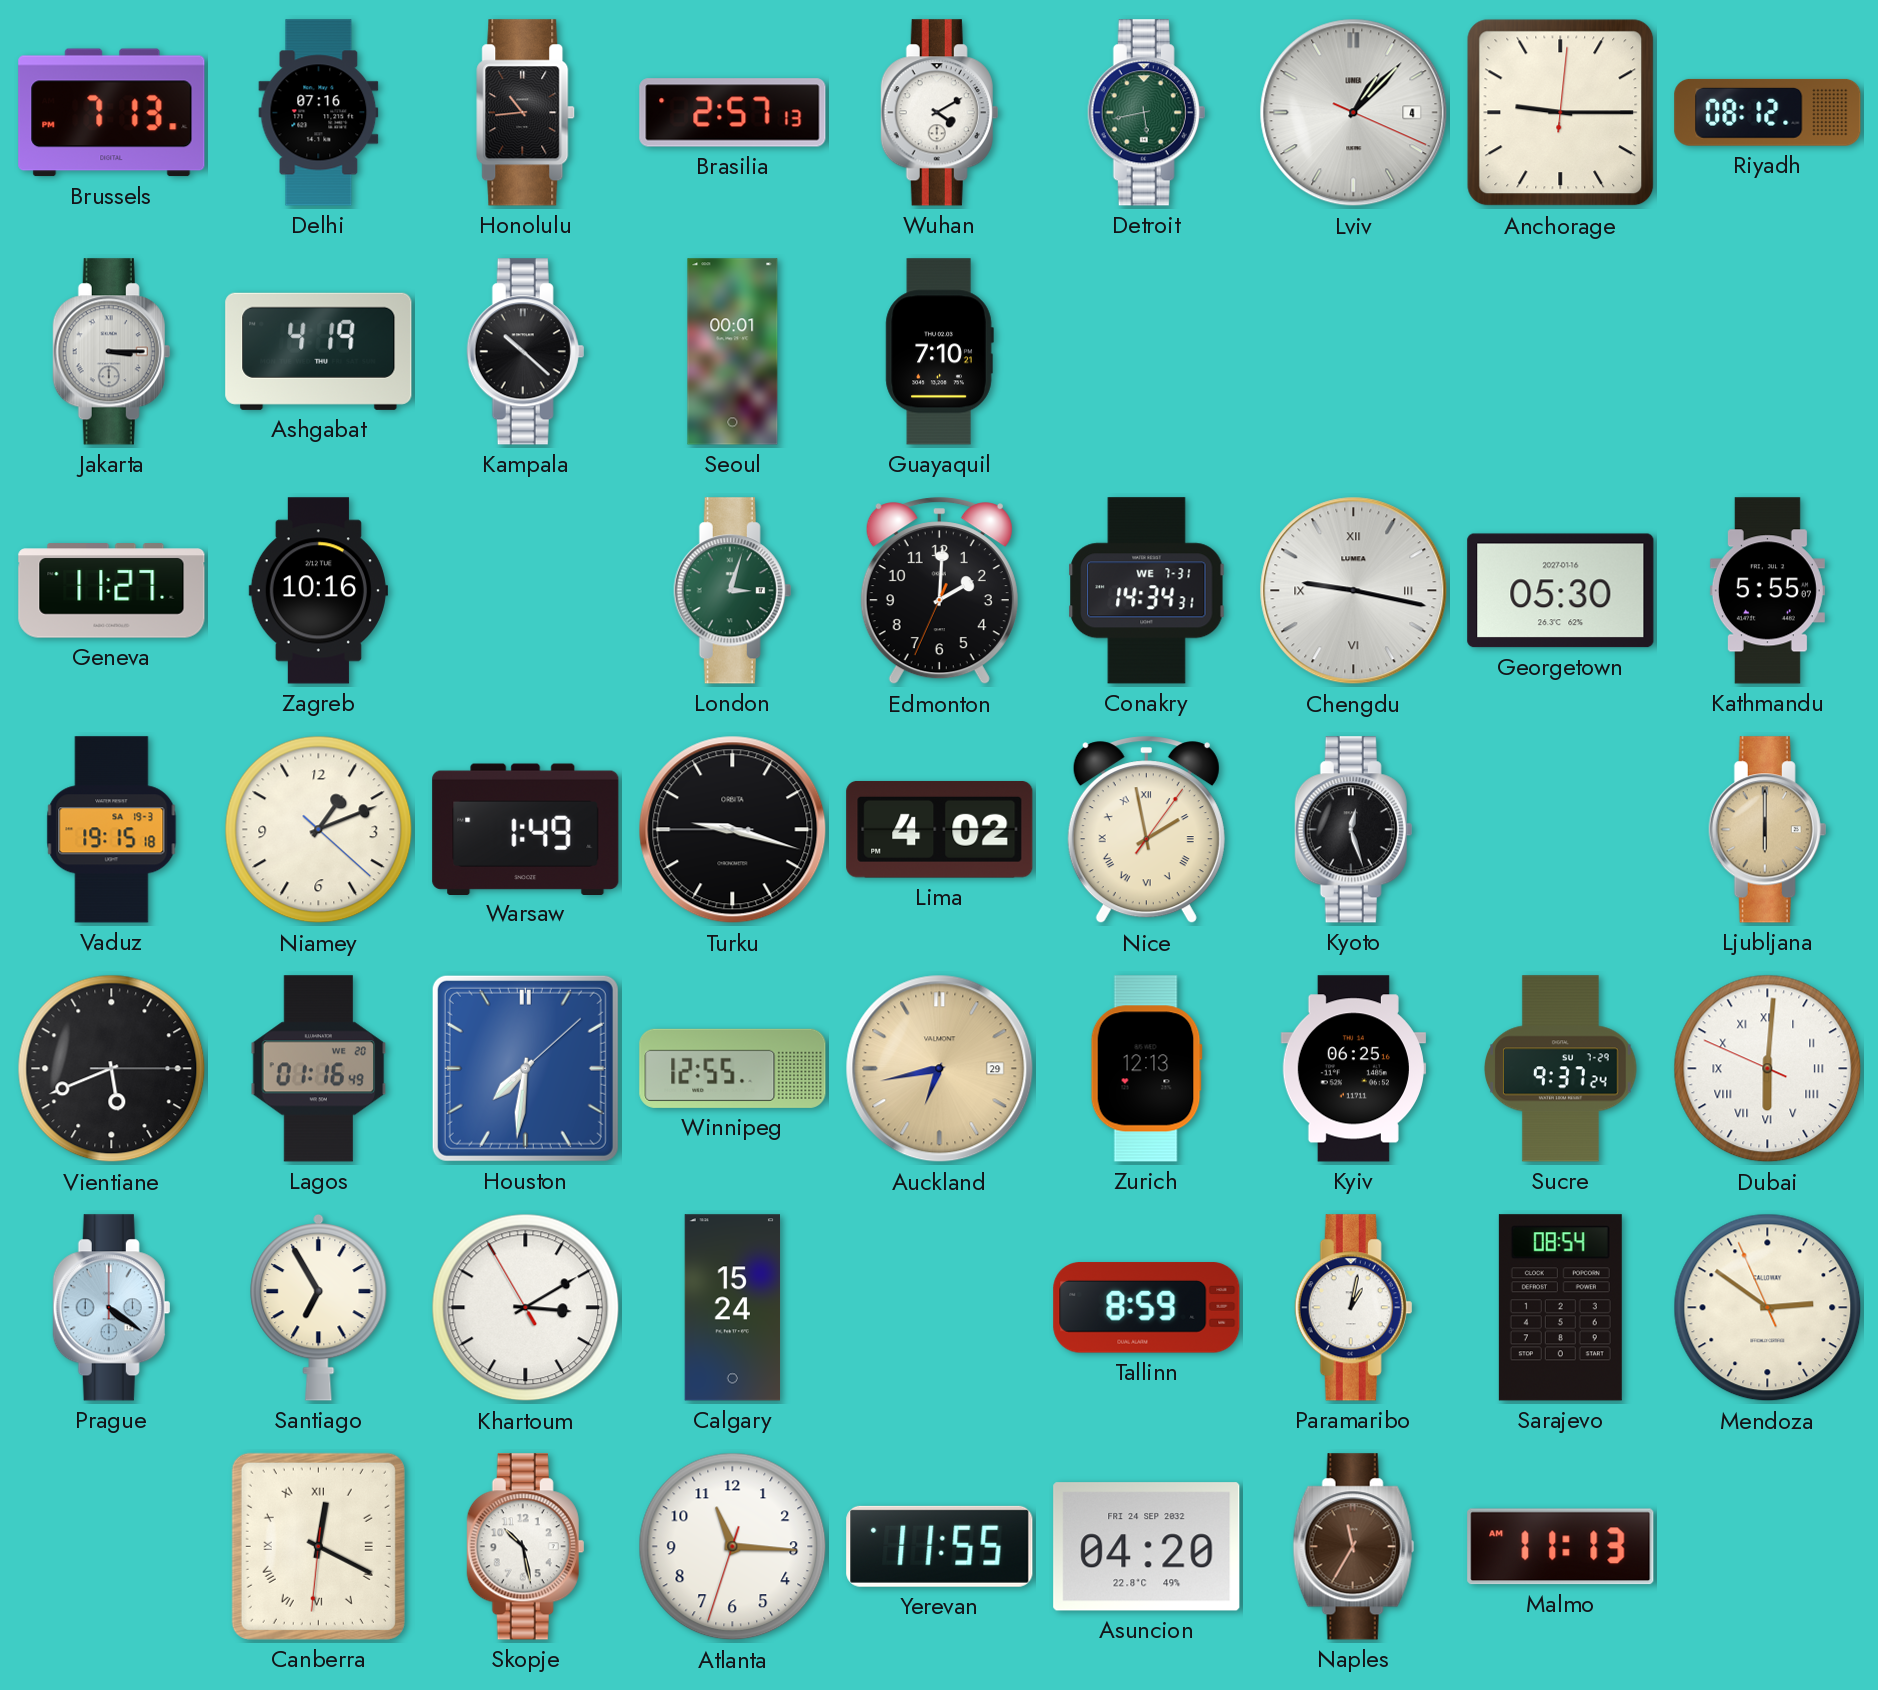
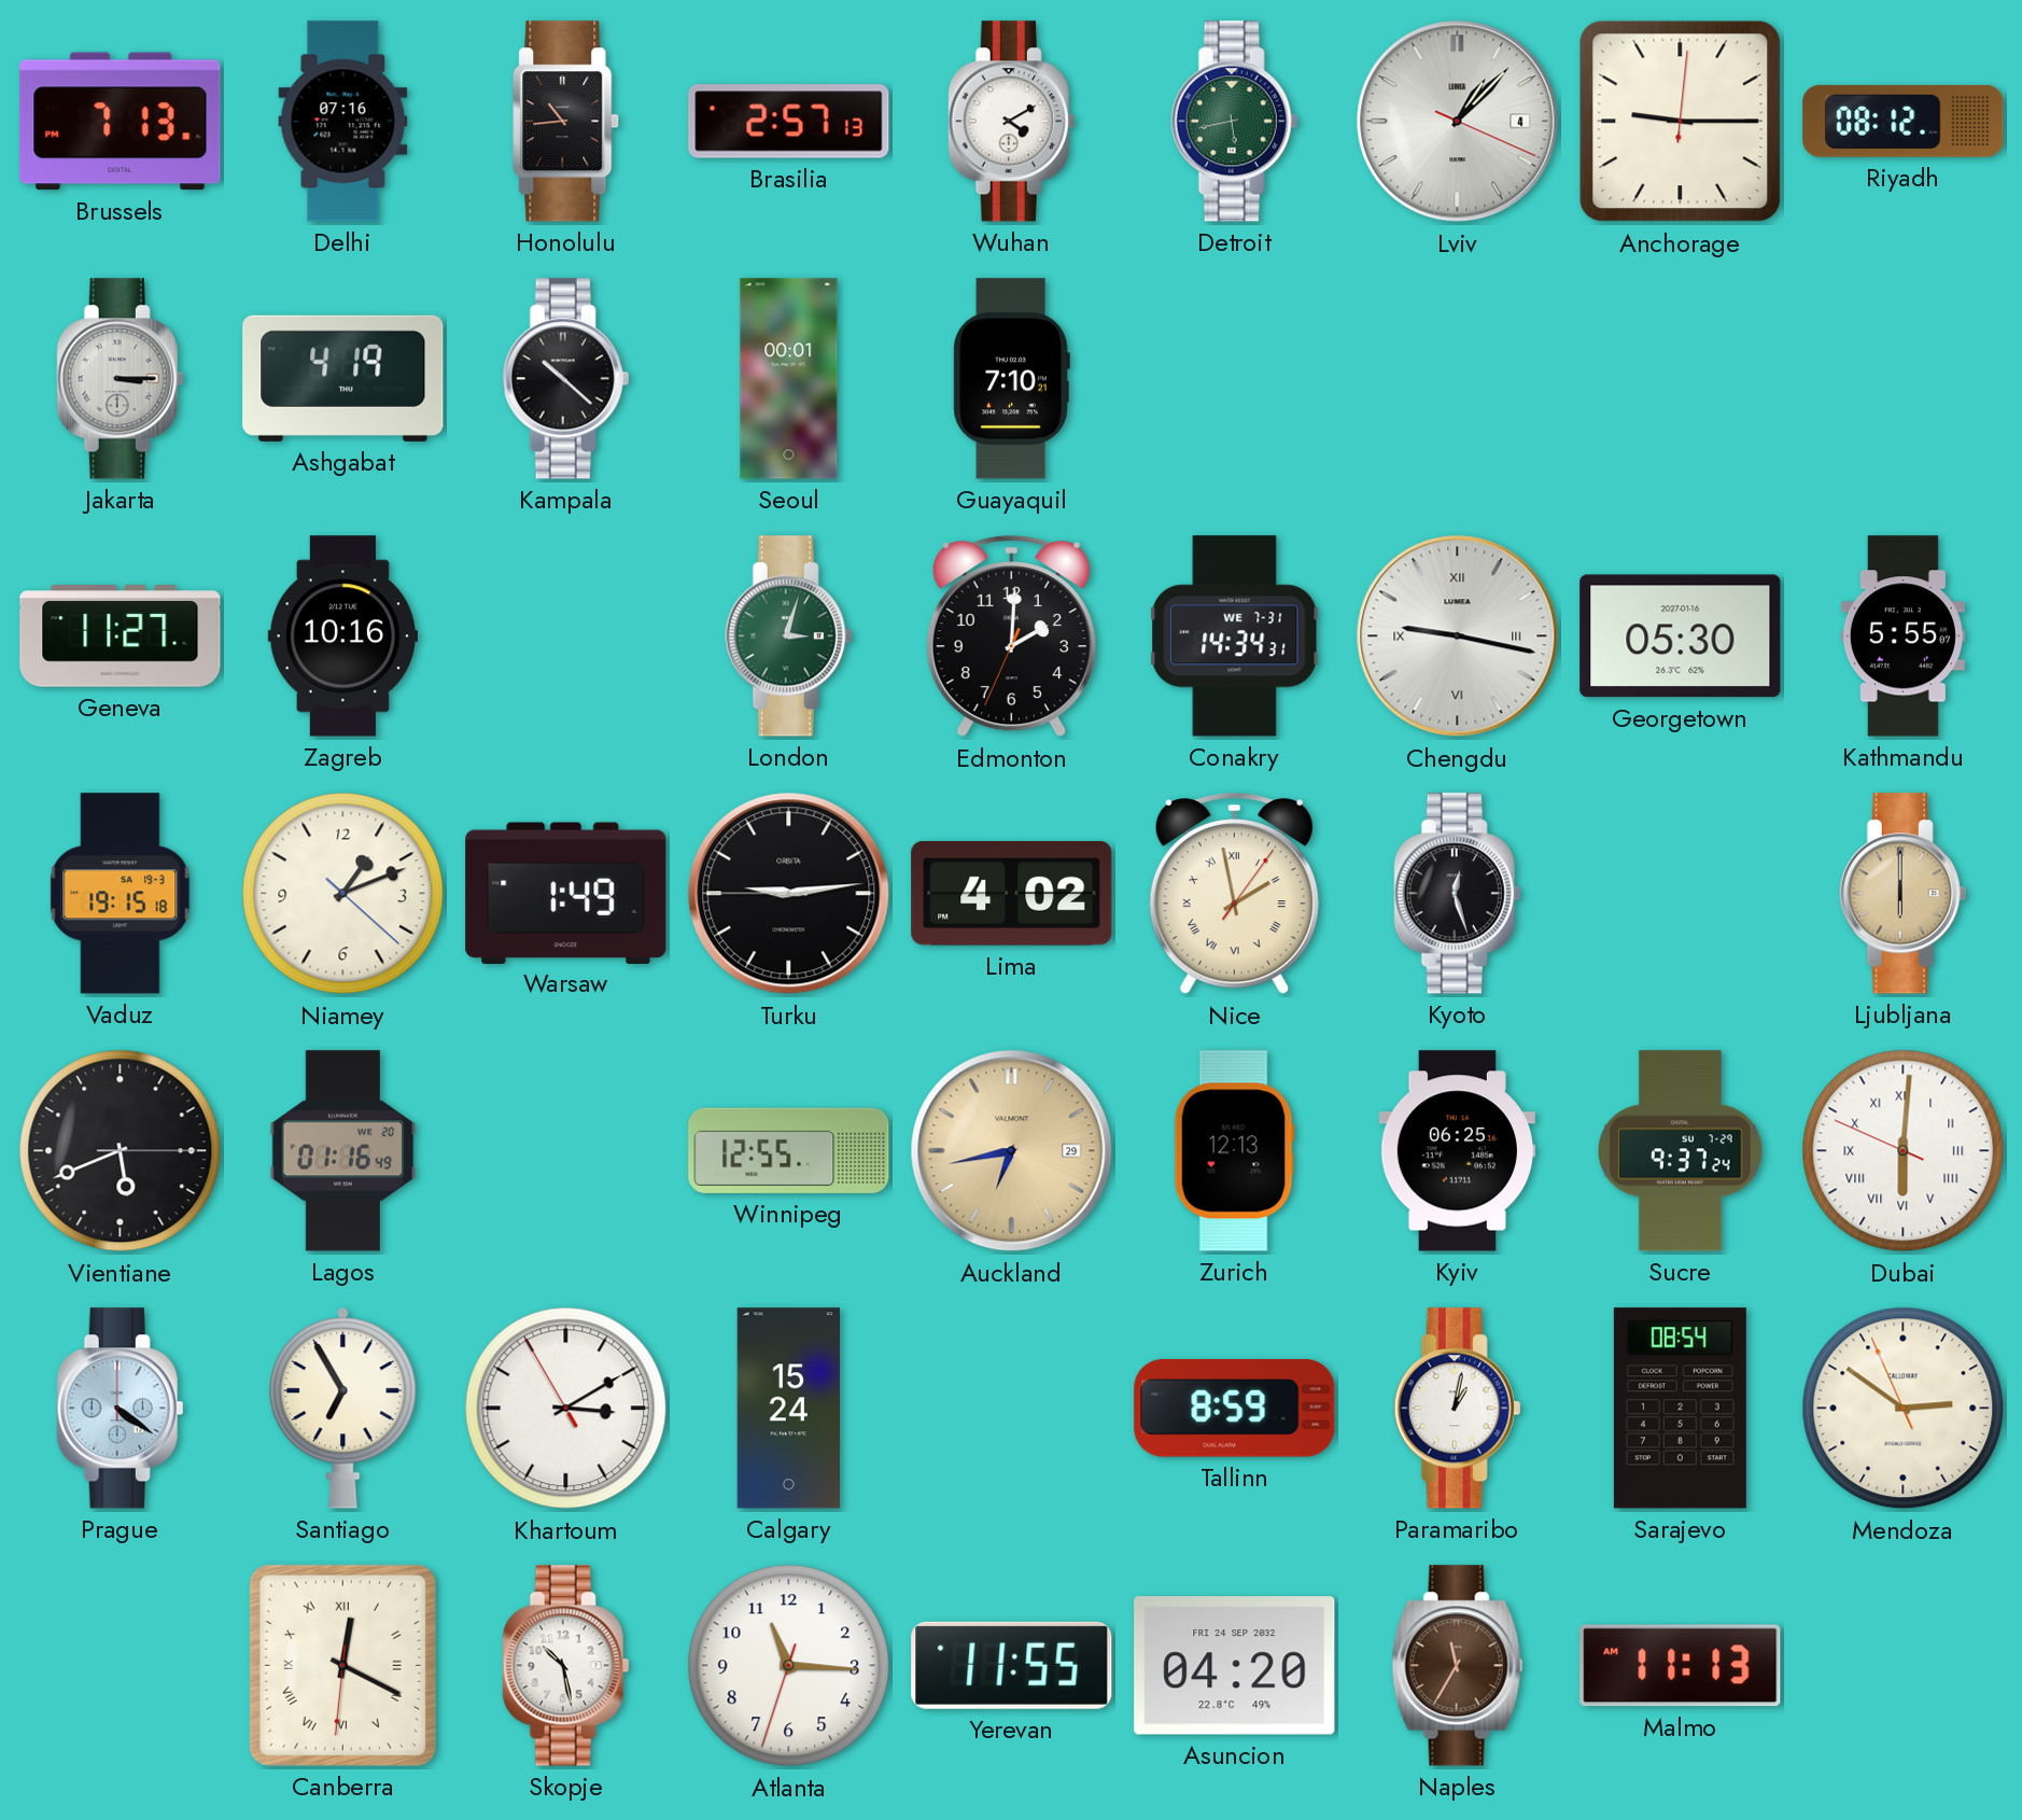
Turku: 9:17 -> 9:13 (789, 894)
Houston: 7:31 -> none (525, 1068)
